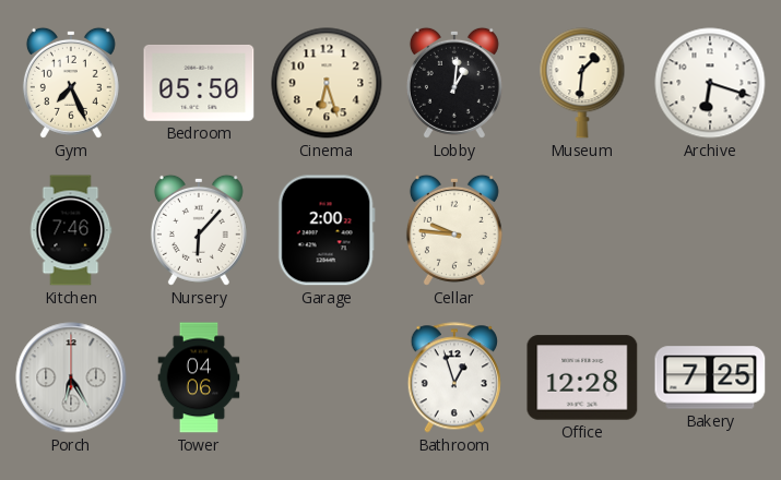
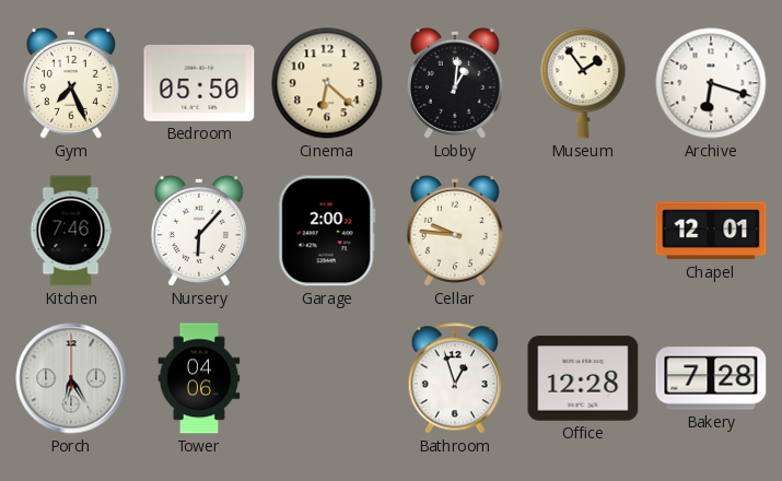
Cinema: 6:27 -> 6:22 (327, 83)
Museum: 1:31 -> 1:54 (583, 83)
Chapel: none -> 12:01 (711, 231)
Bakery: 7:25 -> 7:28 (711, 378)
